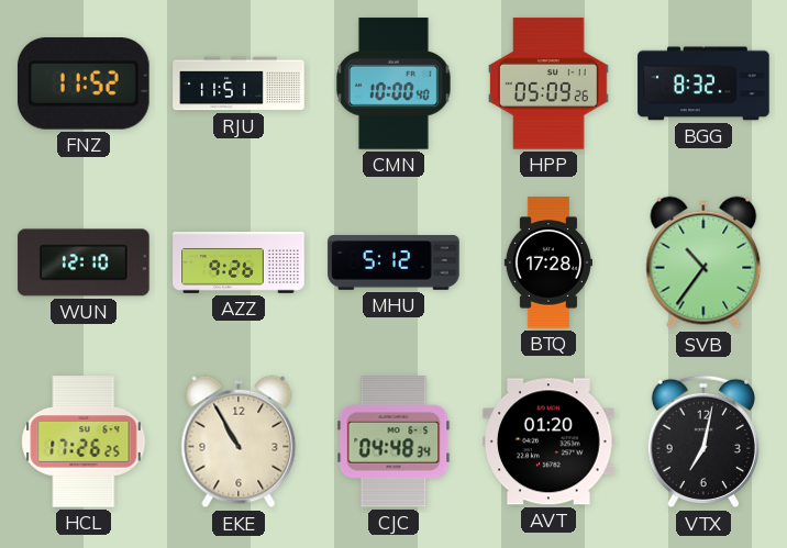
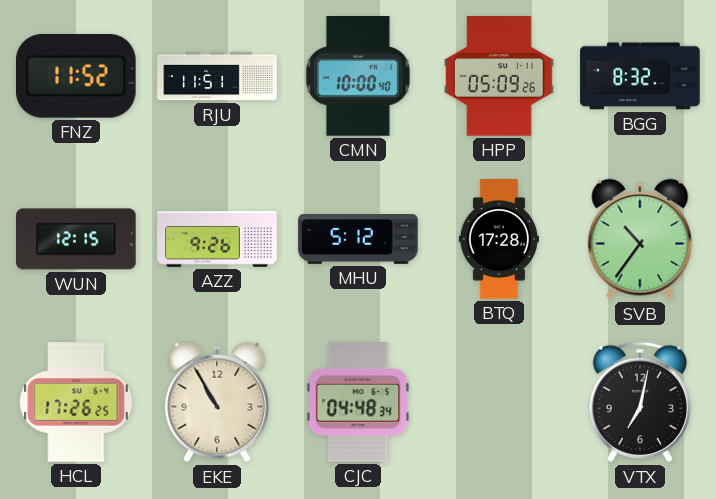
WUN: 12:10 -> 12:15 (76, 239)
AVT: 01:20 -> none (548, 441)
